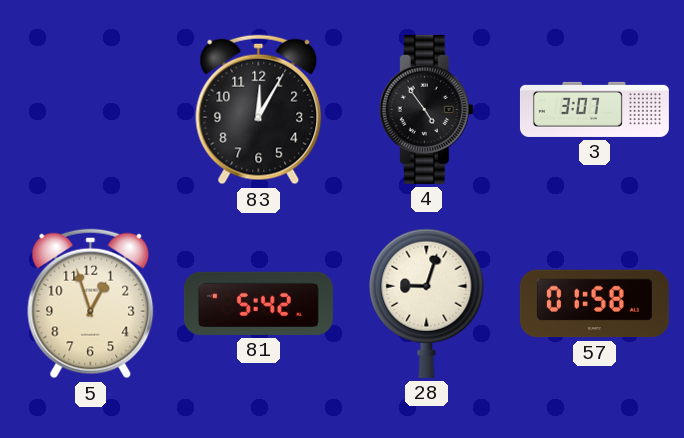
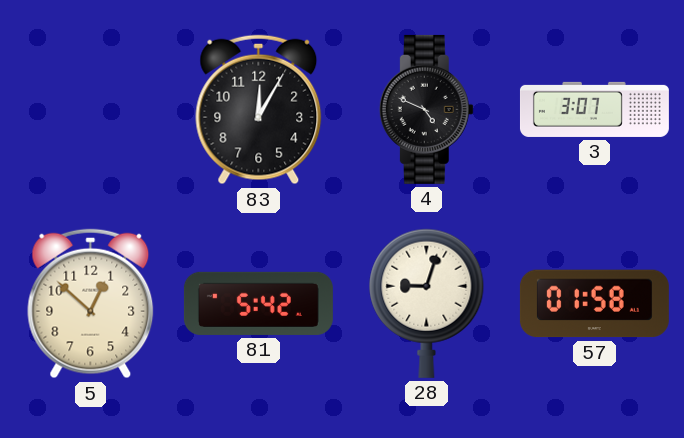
4: 4:54 -> 4:49 (426, 109)
5: 12:57 -> 12:52 (91, 304)
